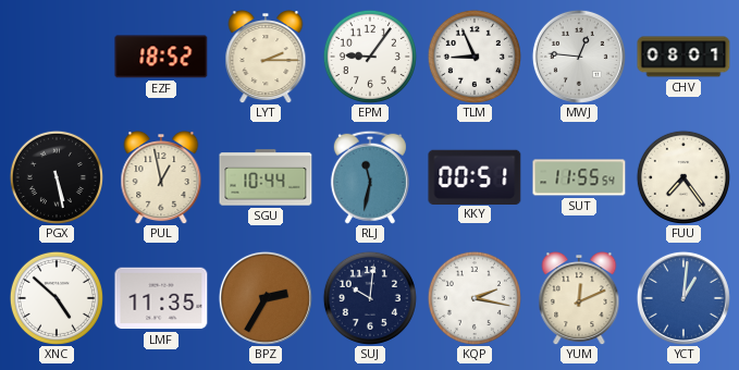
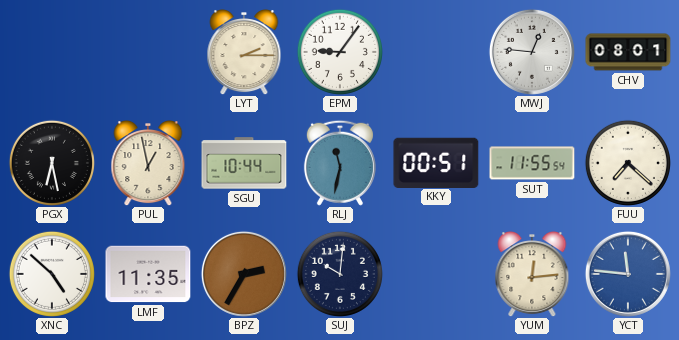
EZF: 18:52 -> none (161, 57)
TLM: 8:56 -> none (475, 57)
PGX: 5:28 -> 6:28 (52, 163)
FUU: 7:24 -> 7:22 (628, 163)
KQP: 2:17 -> none (475, 298)
YUM: 12:11 -> 12:14 (532, 275)
YCT: 1:01 -> 11:46 (628, 274)
